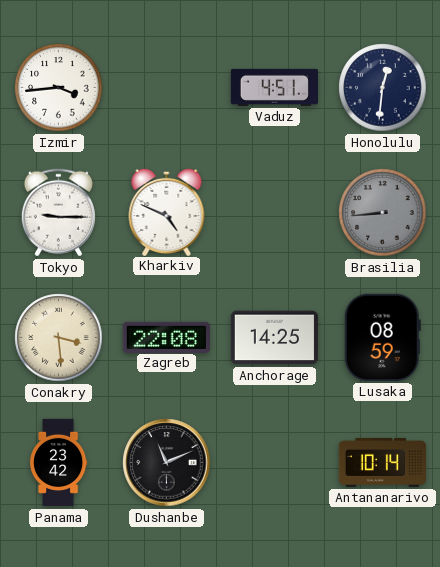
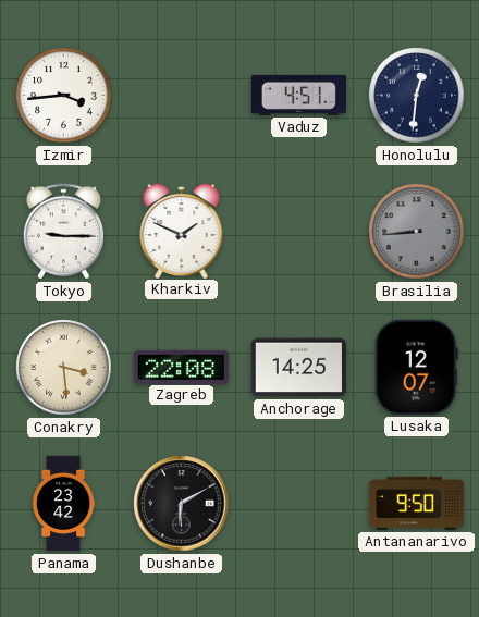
Kharkiv: 4:49 -> 1:49 (182, 230)
Lusaka: 08:59 -> 12:07 (416, 367)
Dushanbe: 11:11 -> 6:10 (182, 504)
Antananarivo: 10:14 -> 9:50 (416, 503)
